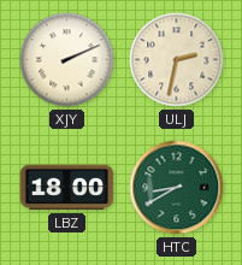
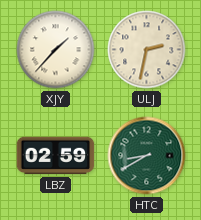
XJY: 2:11 -> 1:37 (56, 50)
LBZ: 18:00 -> 02:59 (56, 156)
